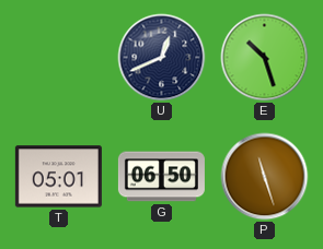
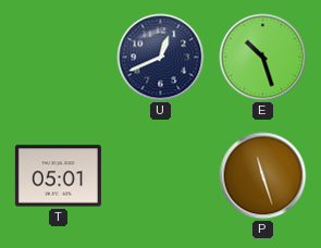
G: 06:50 -> none (161, 177)
